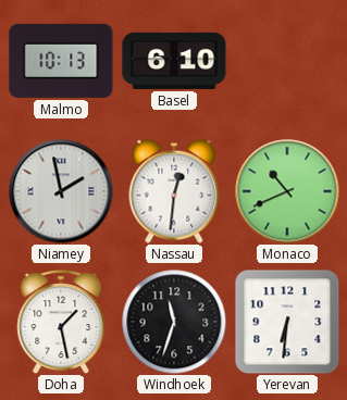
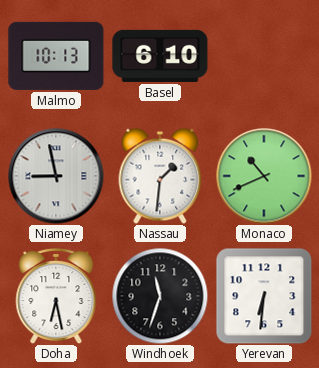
Niamey: 1:58 -> 8:58 (56, 176)
Nassau: 12:31 -> 1:31 (160, 176)
Doha: 1:28 -> 6:28 (56, 296)
